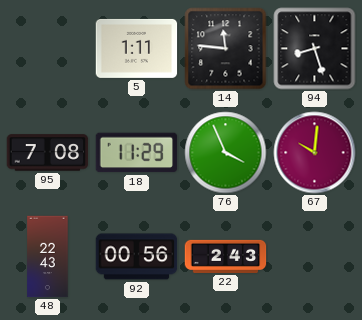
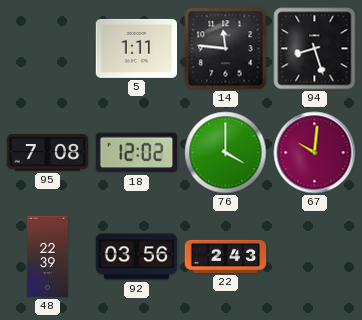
18: 11:29 -> 12:02 (137, 153)
76: 3:56 -> 4:00 (226, 153)
48: 22:43 -> 22:39 (48, 257)
92: 00:56 -> 03:56 (137, 257)
